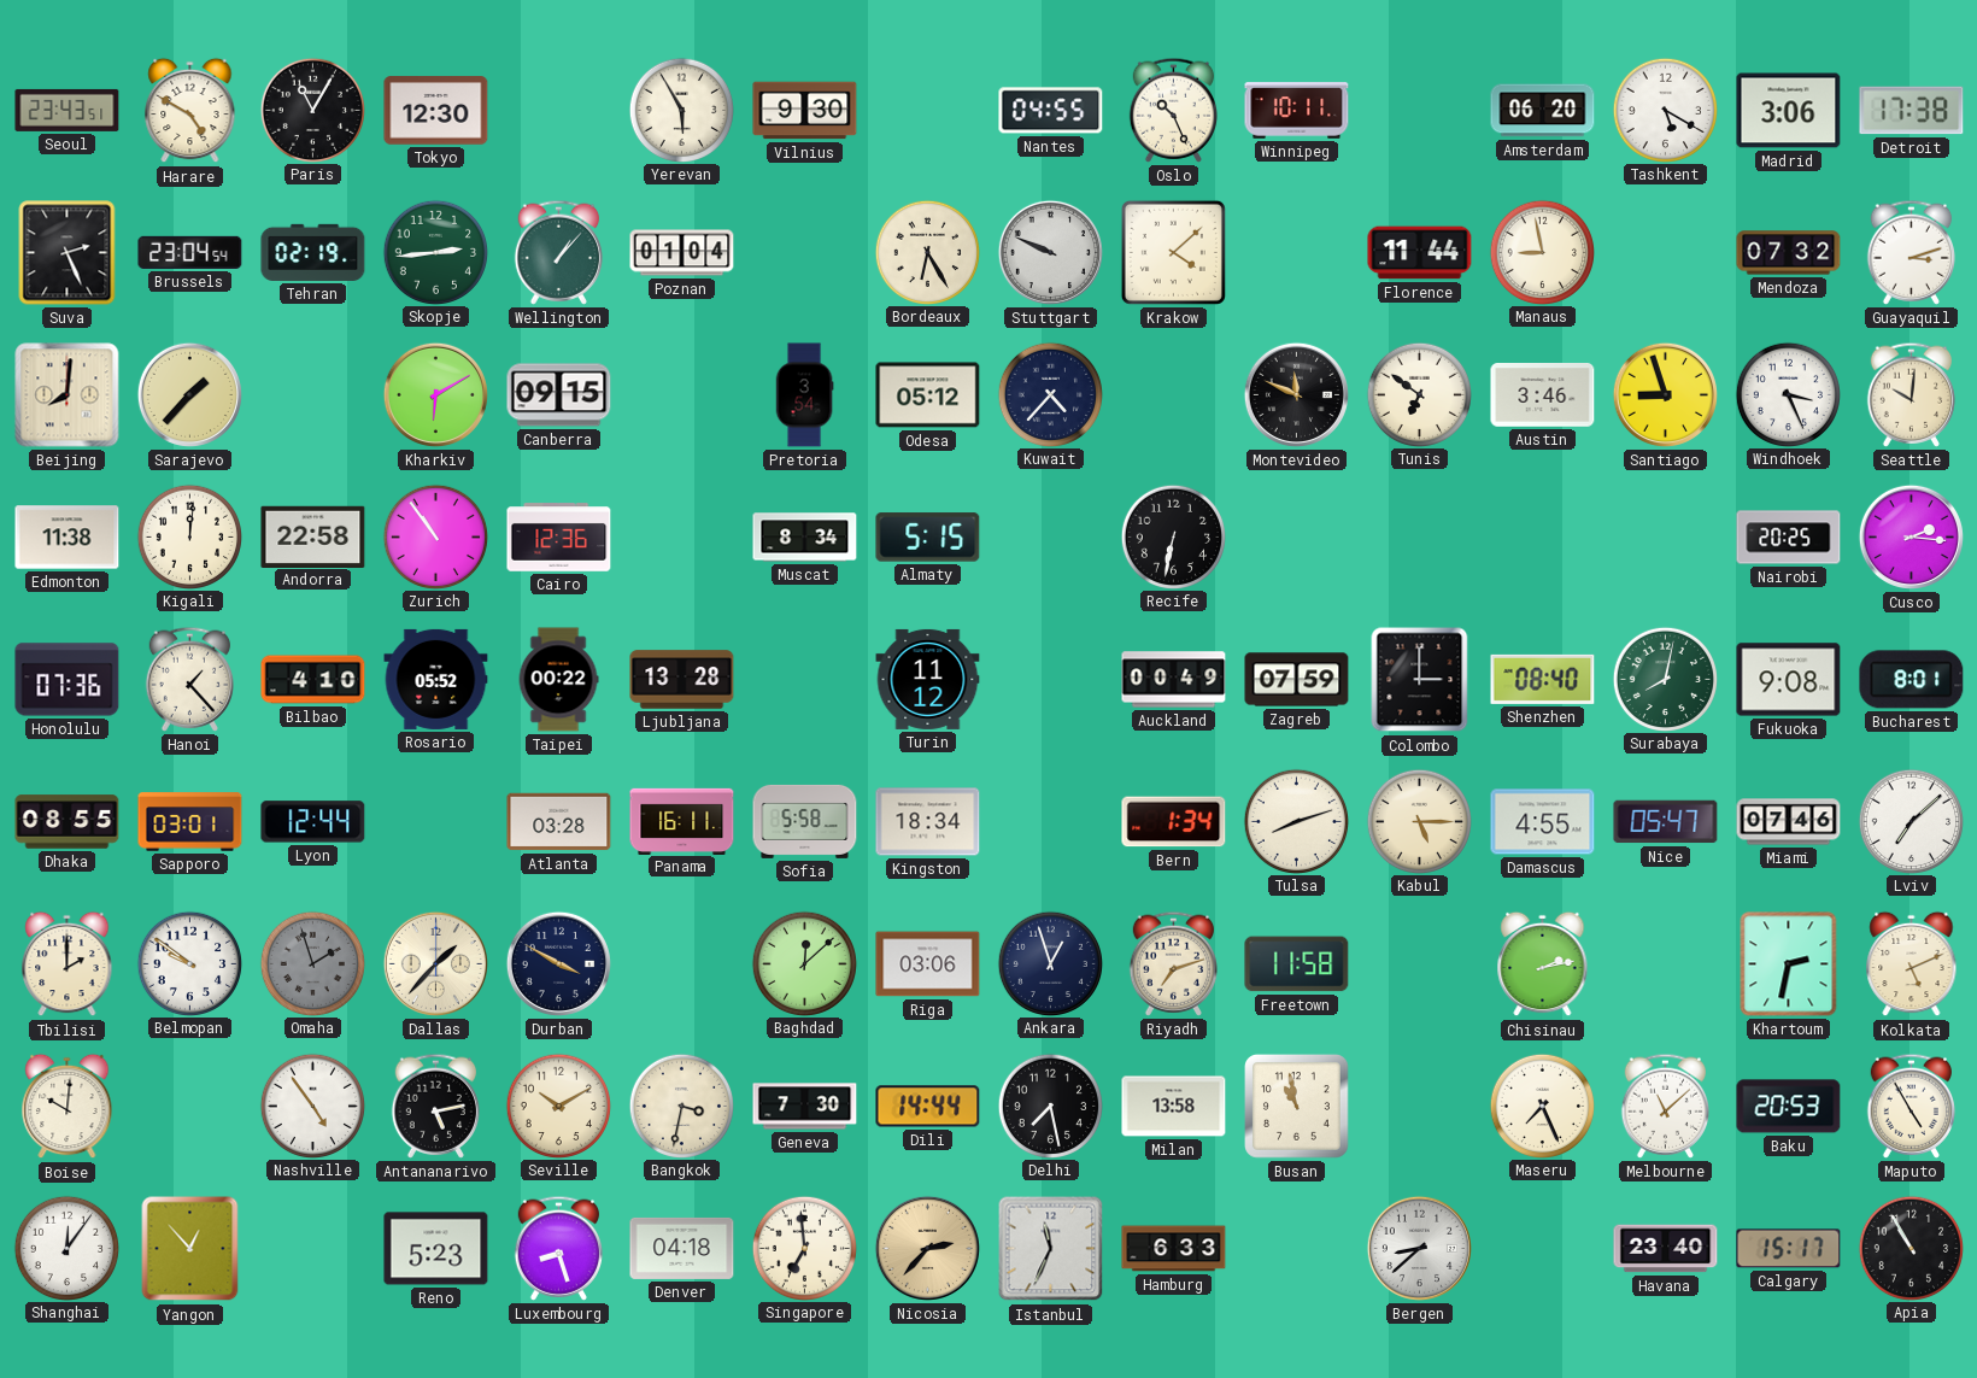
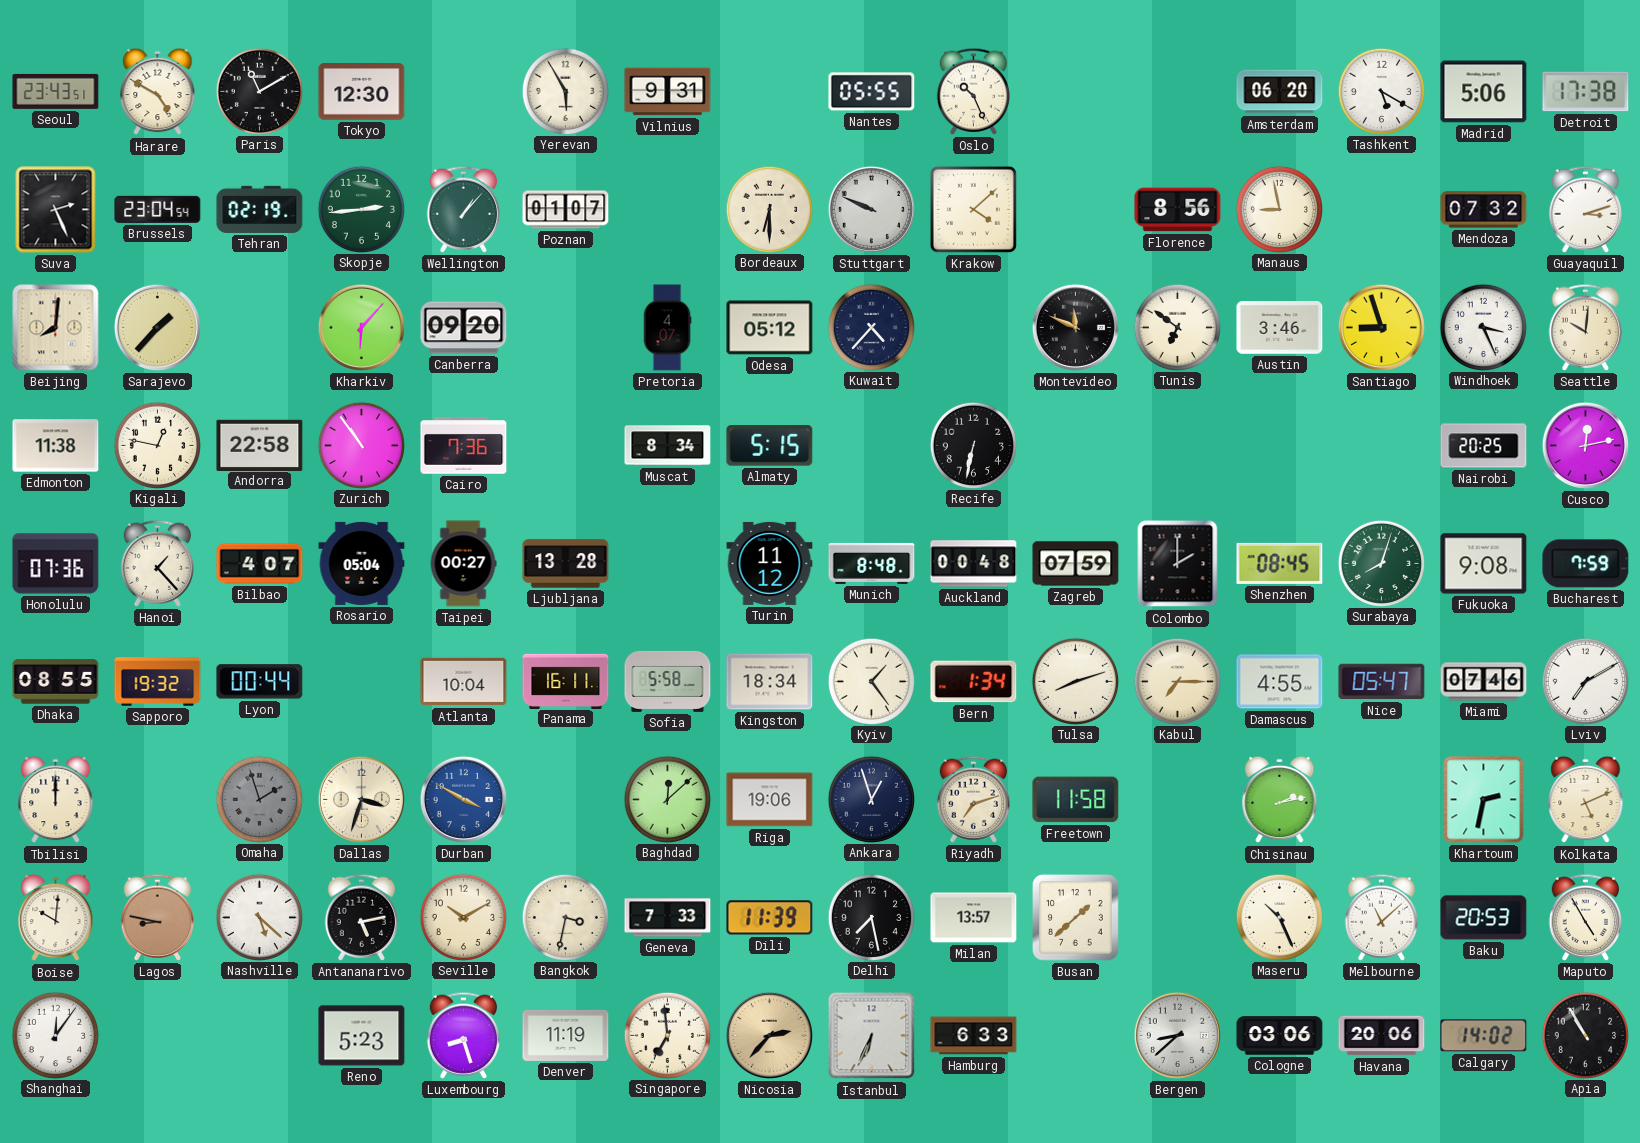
Paris: 11:05 -> 11:10 (259, 91)
Vilnius: 9:30 -> 9:31 (668, 92)
Nantes: 04:55 -> 05:55 (872, 92)
Winnipeg: 10:11 -> none (1297, 111)
Madrid: 3:06 -> 5:06 (1484, 92)
Poznan: 01:04 -> 01:07 (566, 210)
Bordeaux: 6:25 -> 6:30 (769, 209)
Florence: 11:44 -> 8:56 (1178, 210)
Kharkiv: 6:10 -> 6:07 (361, 327)
Canberra: 09:15 -> 09:20 (464, 328)
Pretoria: 3:54 -> 4:07 (667, 328)
Kigali: 12:01 -> 12:47 (157, 445)
Cairo: 12:36 -> 7:36 (464, 446)
Cusco: 2:16 -> 12:13 (1585, 445)
Bilbao: 4:10 -> 4:07 (260, 564)
Rosario: 05:52 -> 05:04 (362, 563)
Taipei: 00:22 -> 00:27 (463, 564)
Munich: none -> 8:48 (872, 563)
Auckland: 00:49 -> 00:48 (974, 564)
Colombo: 3:00 -> 2:00 (1178, 564)
Shenzhen: 08:40 -> 08:45 (1280, 563)
Surabaya: 8:02 -> 8:03 (1381, 563)
Bucharest: 8:01 -> 7:59 (1586, 564)
Sapporo: 03:01 -> 19:32 (158, 682)
Lyon: 12:44 -> 00:44 (260, 682)
Atlanta: 03:28 -> 10:04 (464, 682)
Kyiv: none -> 1:24 (871, 681)
Kabul: 5:15 -> 7:15 (1177, 681)
Lviv: 7:08 -> 7:10 (1585, 681)
Tbilisi: 2:00 -> 12:00 (56, 800)
Belmopan: 9:51 -> none (189, 963)
Dallas: 1:37 -> 3:33 (361, 799)
Durban dial: navy -> blue (463, 799)
Riga: 03:06 -> 19:06 (770, 800)
Lagos: none -> 8:47 (157, 917)
Nashville: 4:54 -> 5:22 (259, 917)
Geneva: 7:30 -> 7:33 (668, 918)
Dili: 14:44 -> 11:39 (770, 918)
Milan: 13:58 -> 13:57 (974, 918)
Busan: 10:58 -> 1:38 (1076, 918)
Maseru: 7:26 -> 10:26 (1279, 917)
Yangon: 12:53 -> none (190, 1249)
Denver: 04:18 -> 11:19 (566, 1035)
Istanbul: 11:34 -> 6:34 (872, 1036)
Cologne: none -> 03:06 (1280, 1036)
Havana: 23:40 -> 20:06 (1382, 1036)
Calgary: 15:17 -> 14:02 (1484, 1036)
